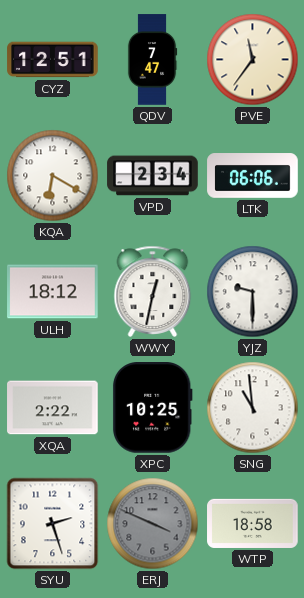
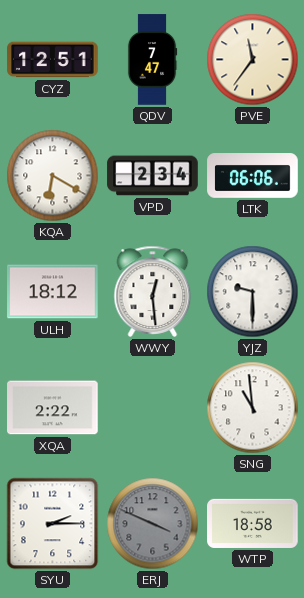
WWY: 12:32 -> 12:29 (153, 291)
XPC: 10:25 -> none (152, 408)
SYU: 2:27 -> 2:15 (53, 524)
